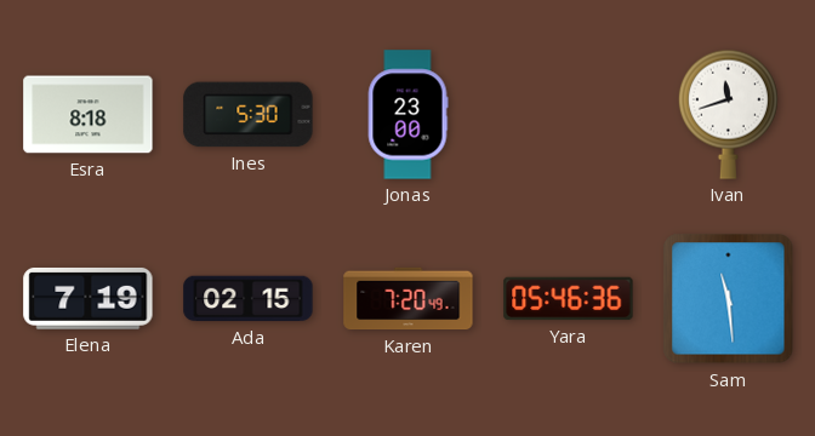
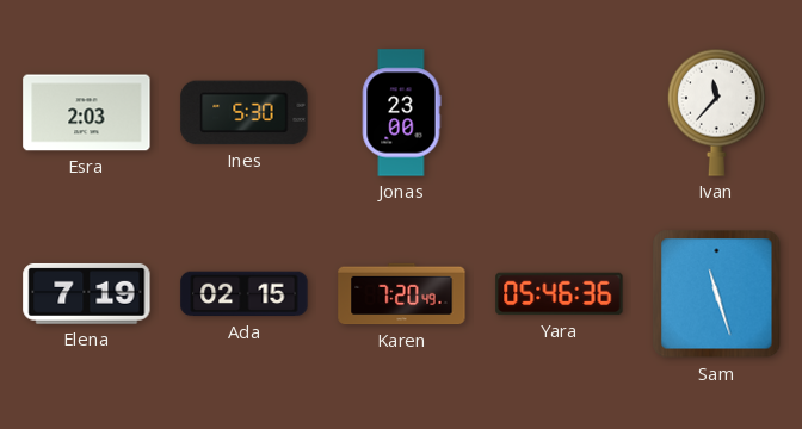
Esra: 8:18 -> 2:03 (87, 113)
Ivan: 11:42 -> 11:37 (716, 112)
Sam: 11:29 -> 11:27 (717, 294)
